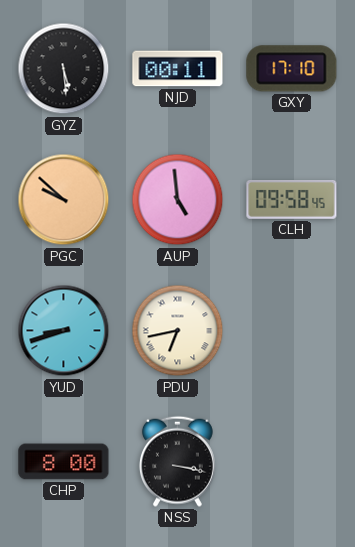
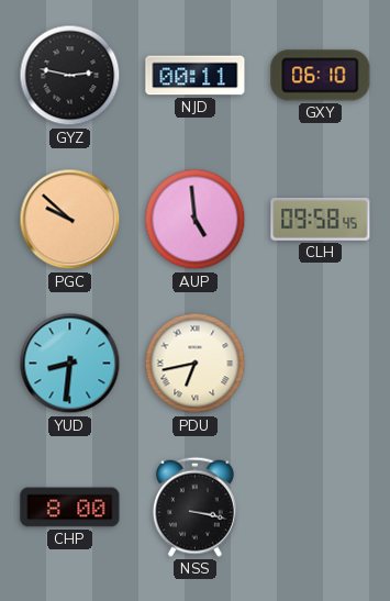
GYZ: 5:29 -> 2:47 (70, 76)
GXY: 17:10 -> 06:10 (321, 76)
YUD: 8:42 -> 8:31 (70, 364)
